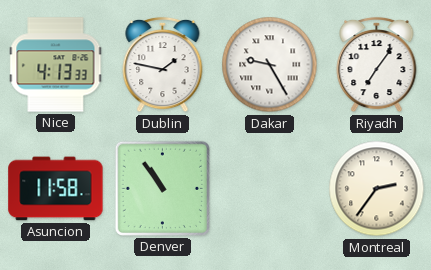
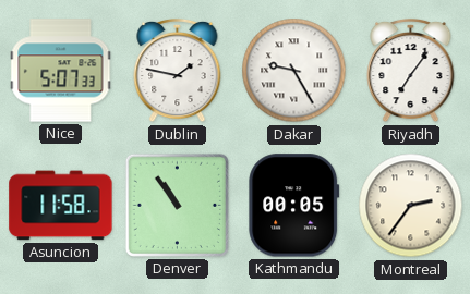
Nice: 4:13 -> 5:07 (61, 71)
Kathmandu: none -> 00:05 (294, 206)
